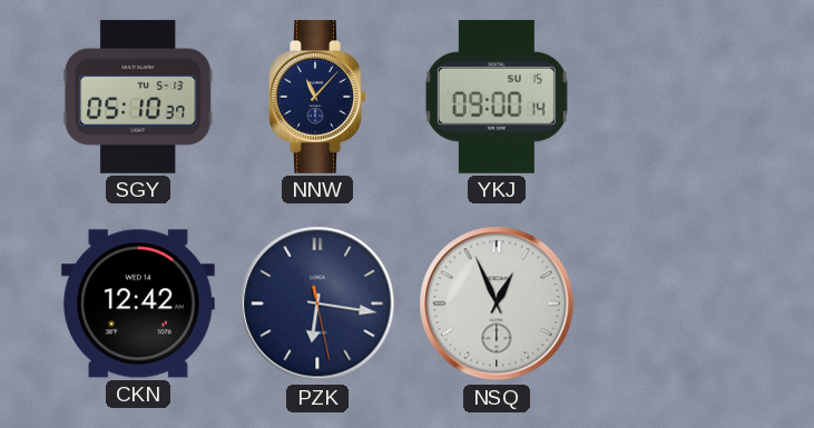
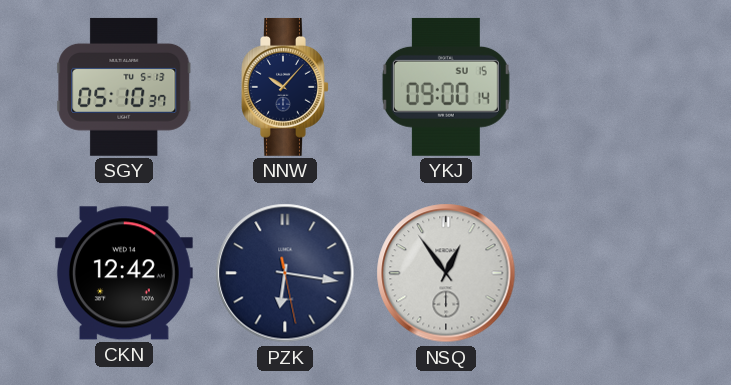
NNW: 11:07 -> 10:07 (285, 87)
NSQ: 12:56 -> 12:54 (446, 273)
